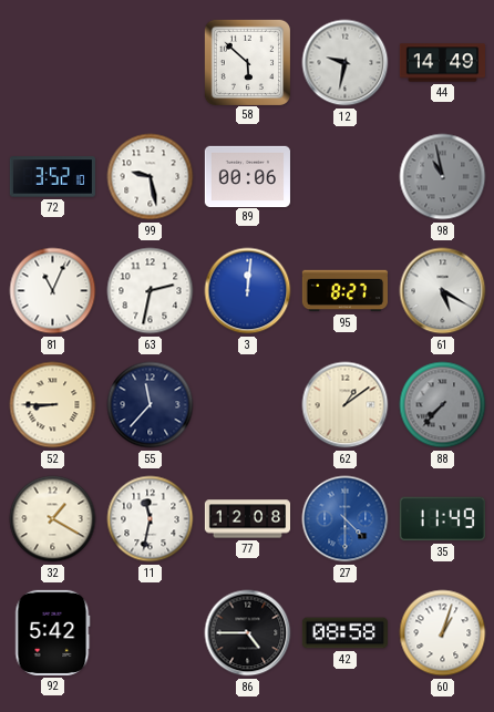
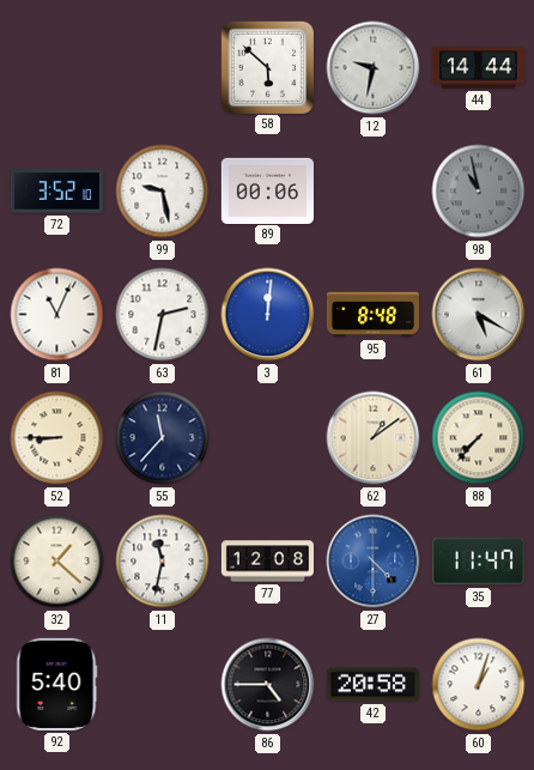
44: 14:49 -> 14:44 (478, 68)
95: 8:27 -> 8:48 (372, 315)
88 dial: grey -> cream (479, 438)
32: 1:20 -> 1:22 (57, 562)
35: 11:49 -> 11:47 (478, 562)
92: 5:42 -> 5:40 (57, 684)
42: 08:58 -> 20:58 (372, 685)
